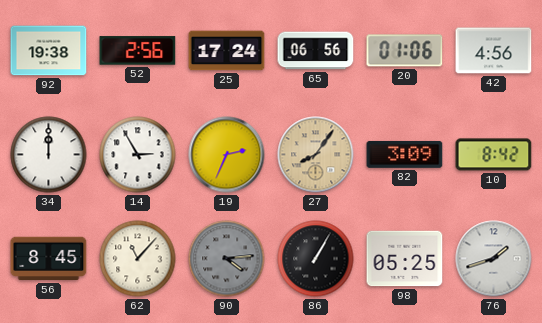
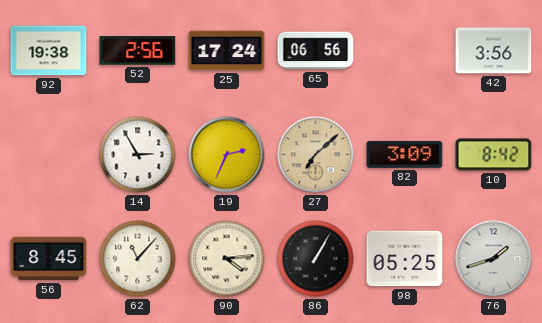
20: 01:06 -> none (405, 51)
42: 4:56 -> 3:56 (494, 51)
34: 12:00 -> none (49, 155)
27: 8:06 -> 7:08 (316, 155)
90 dial: grey -> cream (227, 259)
